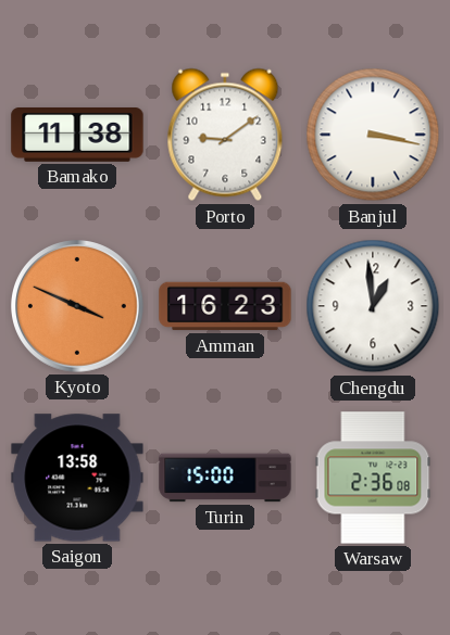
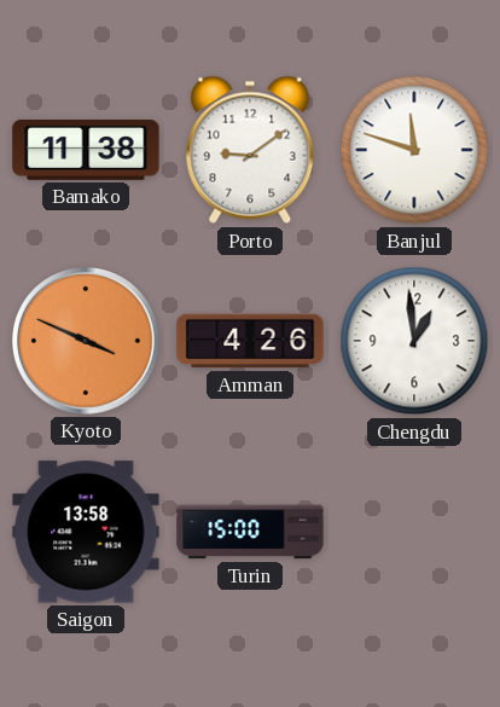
Banjul: 3:17 -> 11:48 (414, 150)
Amman: 16:23 -> 4:26 (250, 341)
Warsaw: 2:36 -> none (373, 478)
